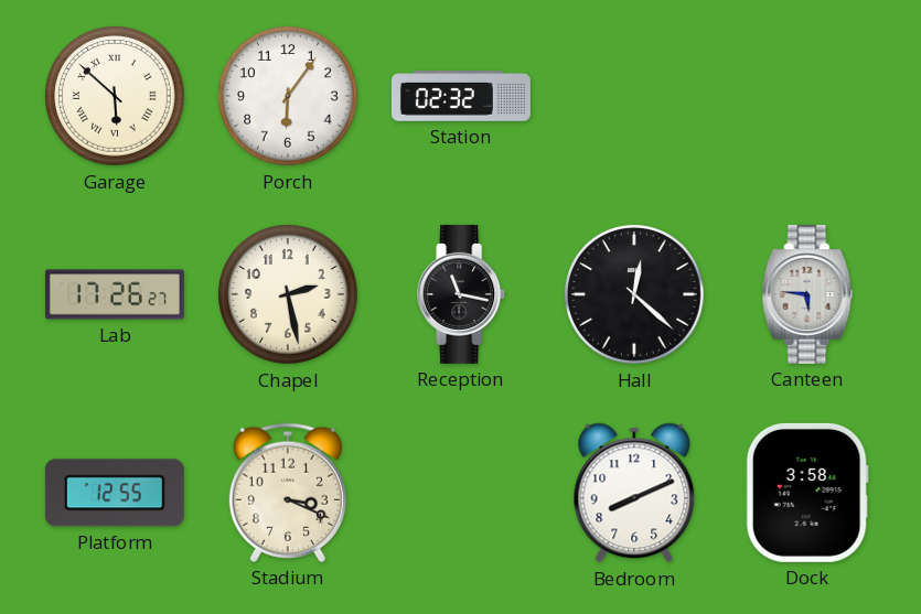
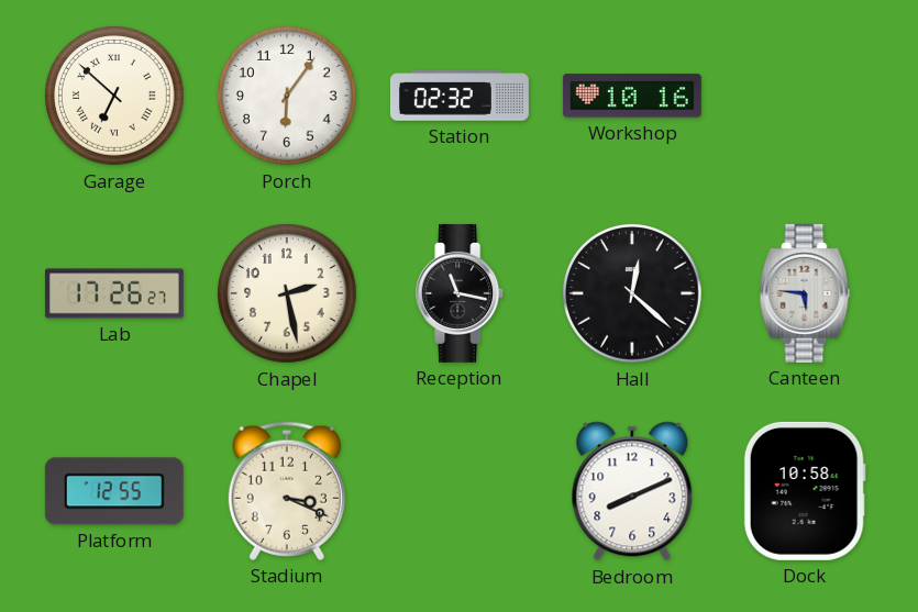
Garage: 5:52 -> 6:52 (115, 97)
Workshop: none -> 10:16 (632, 96)
Dock: 3:58 -> 10:58 (805, 491)
